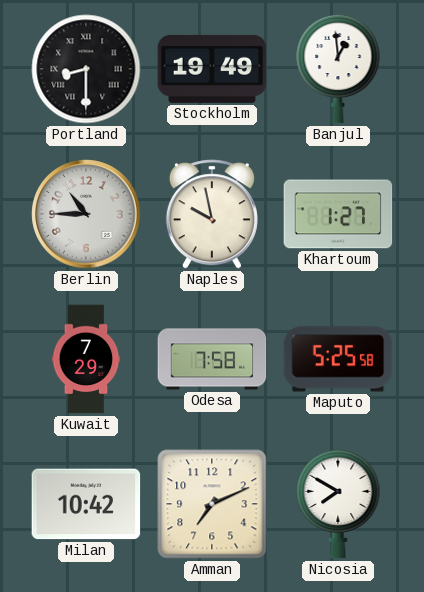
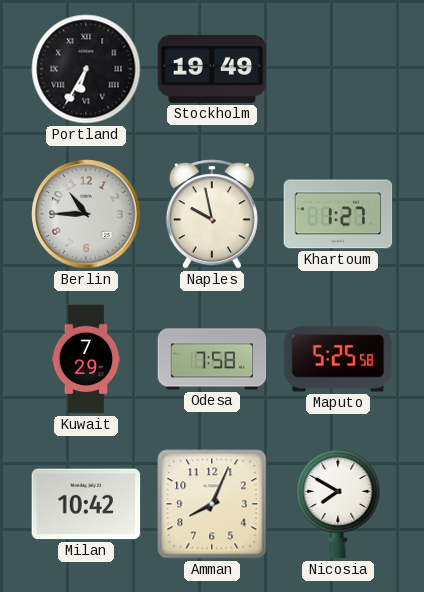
Portland: 8:30 -> 6:35 (86, 69)
Banjul: 12:59 -> none (338, 69)
Amman: 7:11 -> 8:04 (212, 504)
